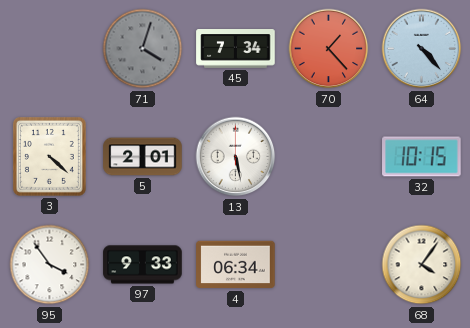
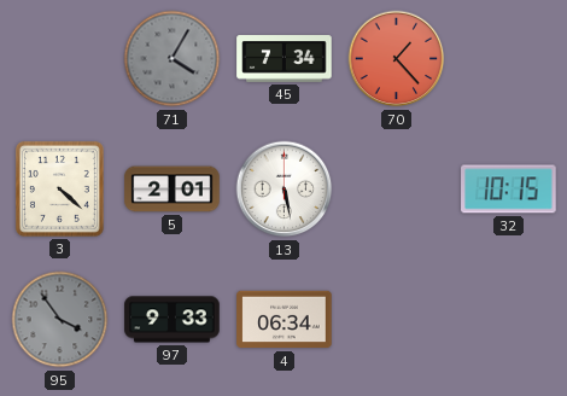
71: 4:03 -> 4:05 (173, 59)
64: 4:23 -> none (422, 49)
95 dial: white -> grey (60, 320)
68: 4:06 -> none (422, 265)
